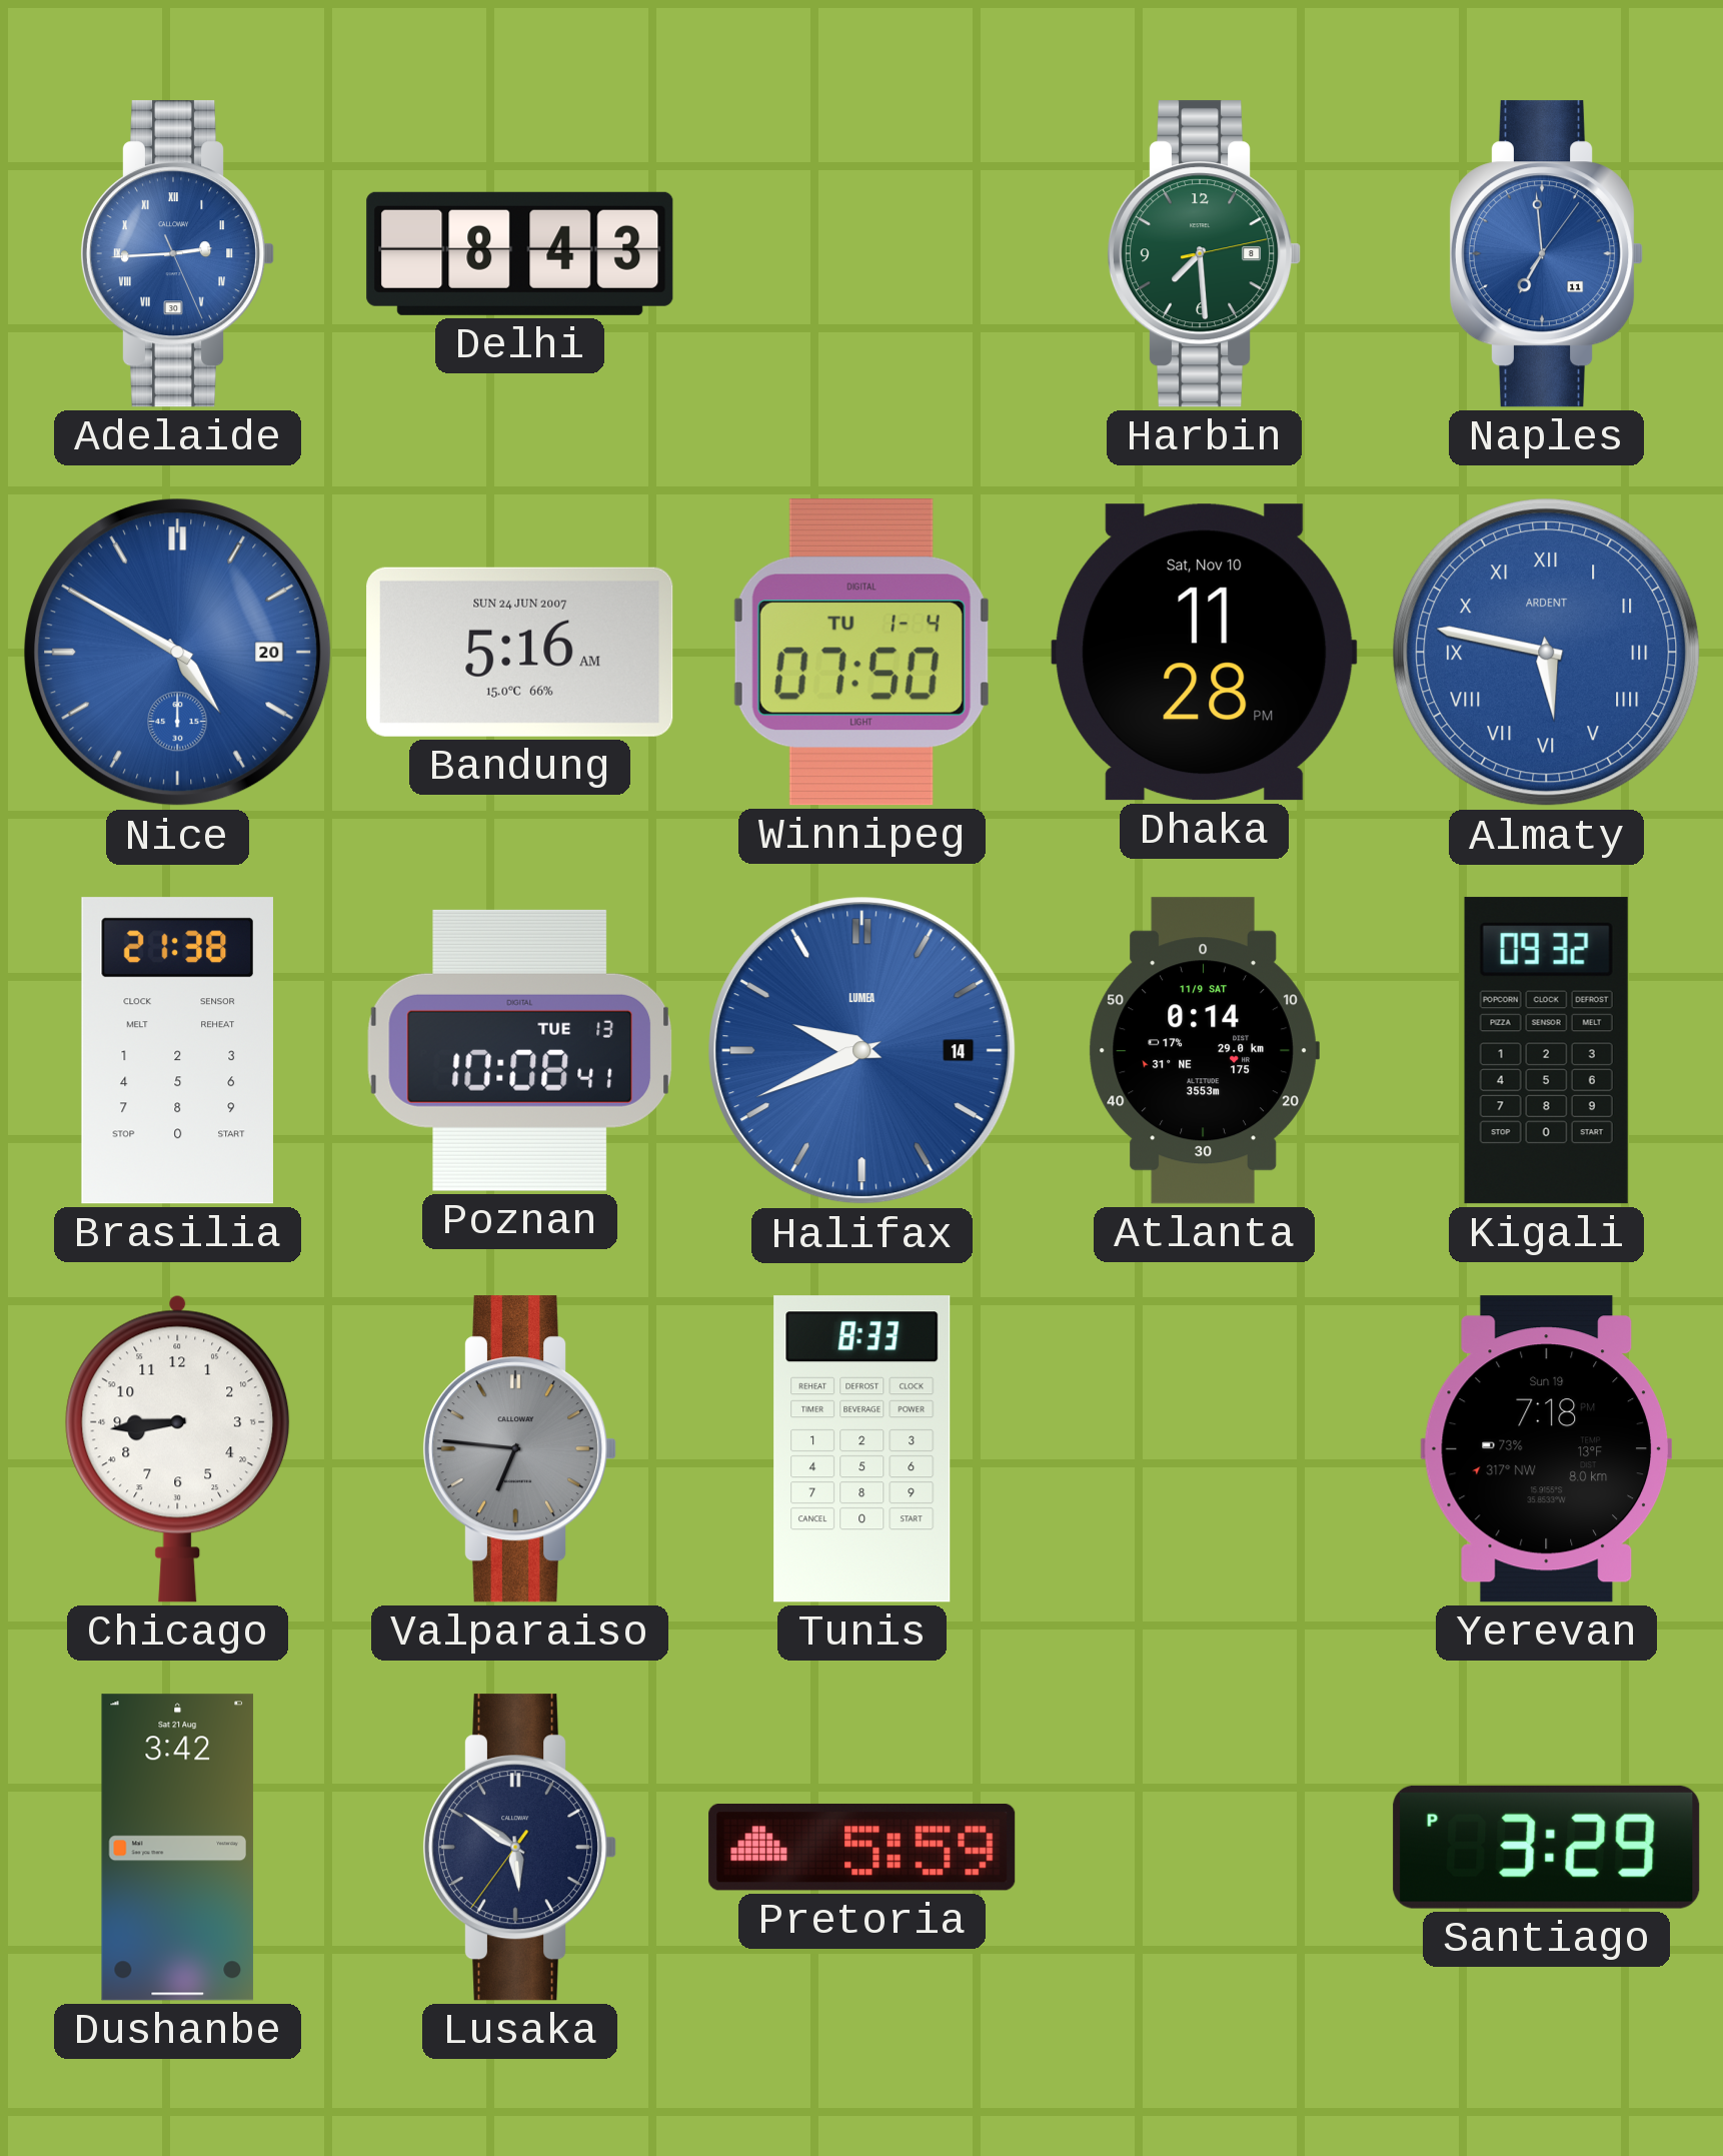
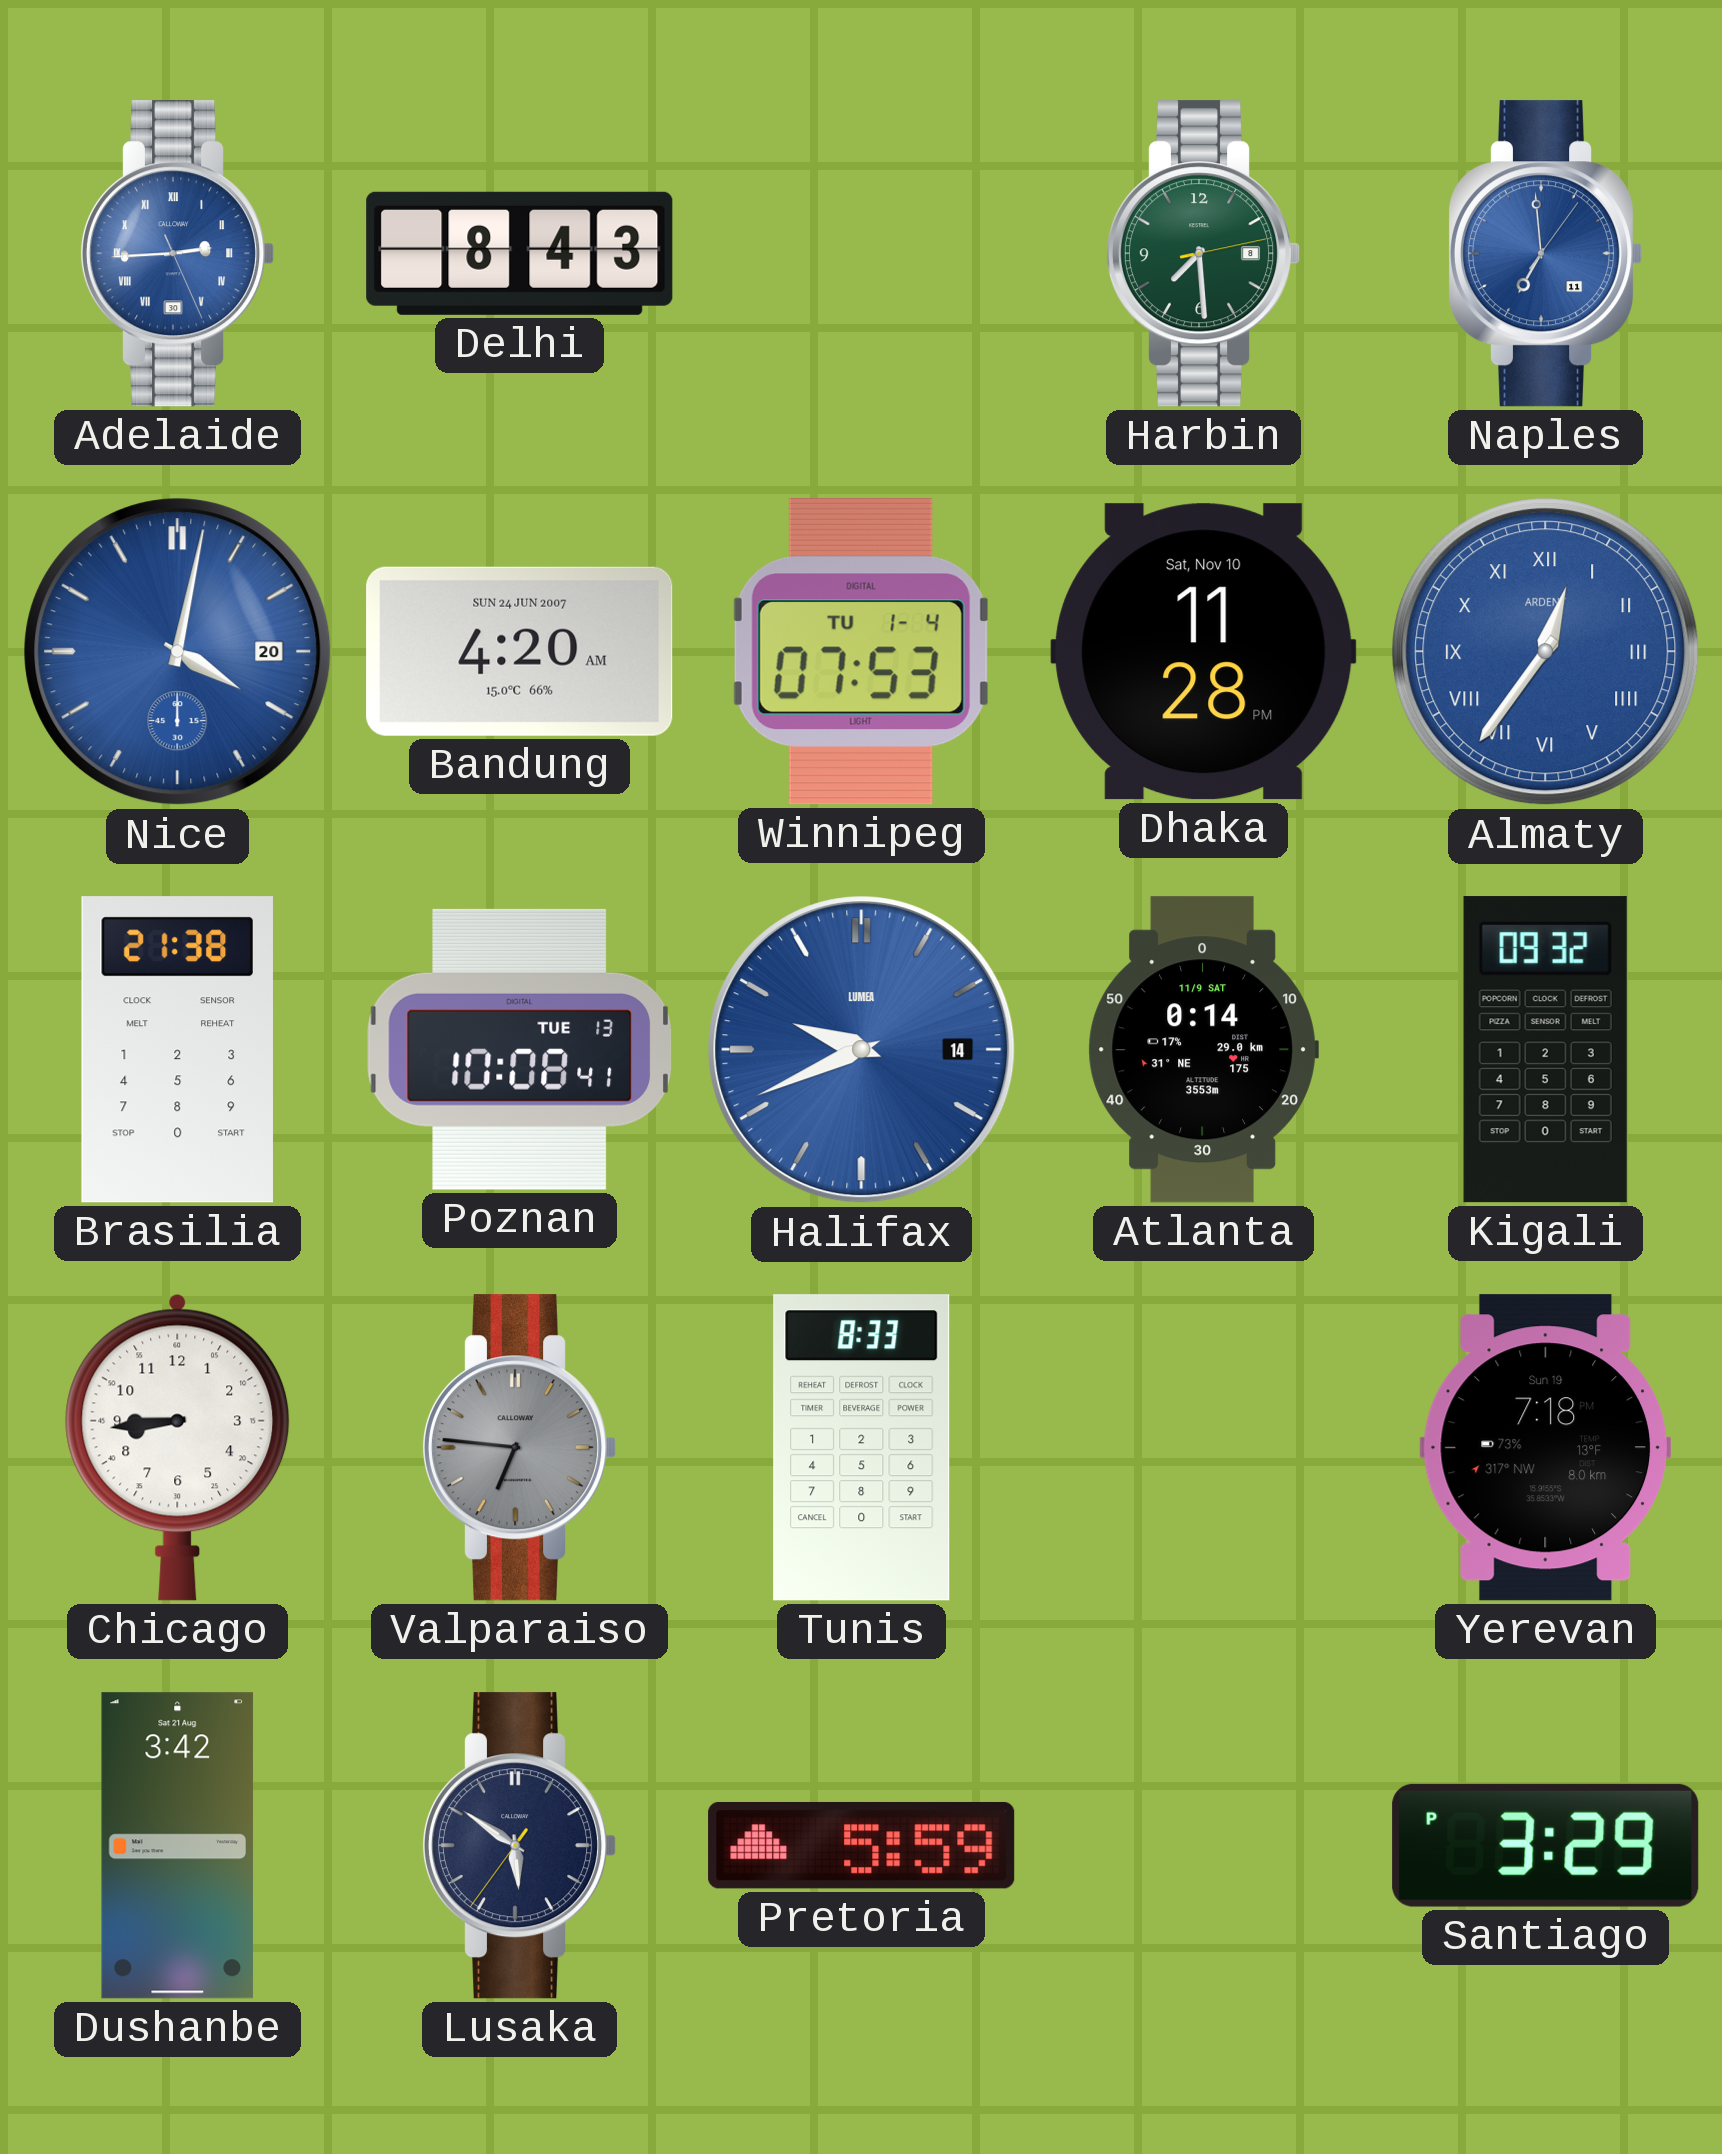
Nice: 4:50 -> 4:02 (178, 652)
Bandung: 5:16 -> 4:20 (520, 651)
Winnipeg: 07:50 -> 07:53 (861, 652)
Almaty: 5:47 -> 12:36 (1546, 652)
